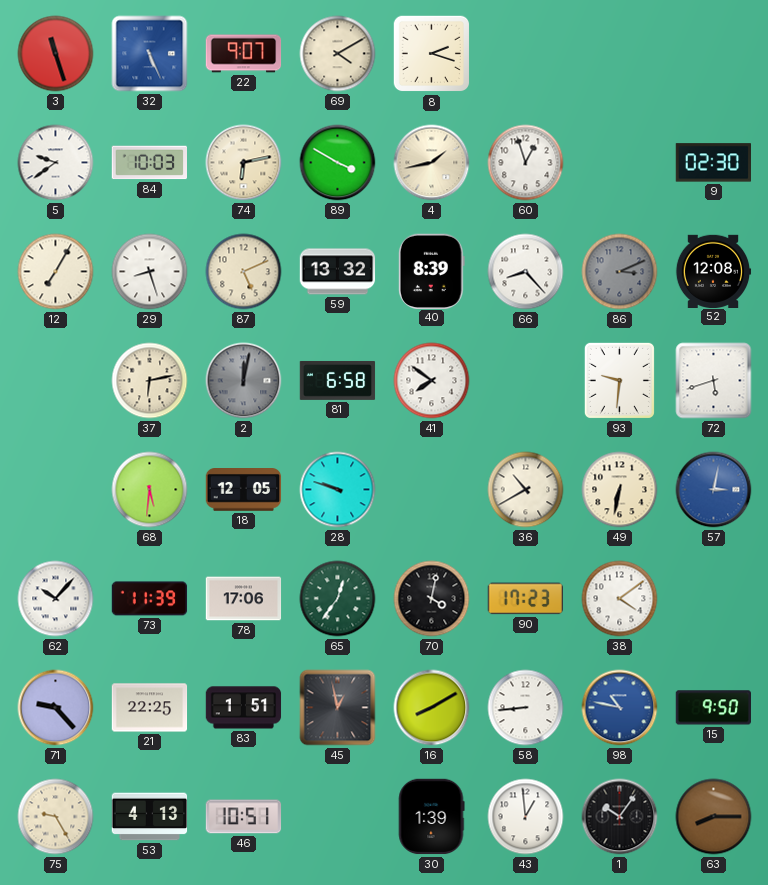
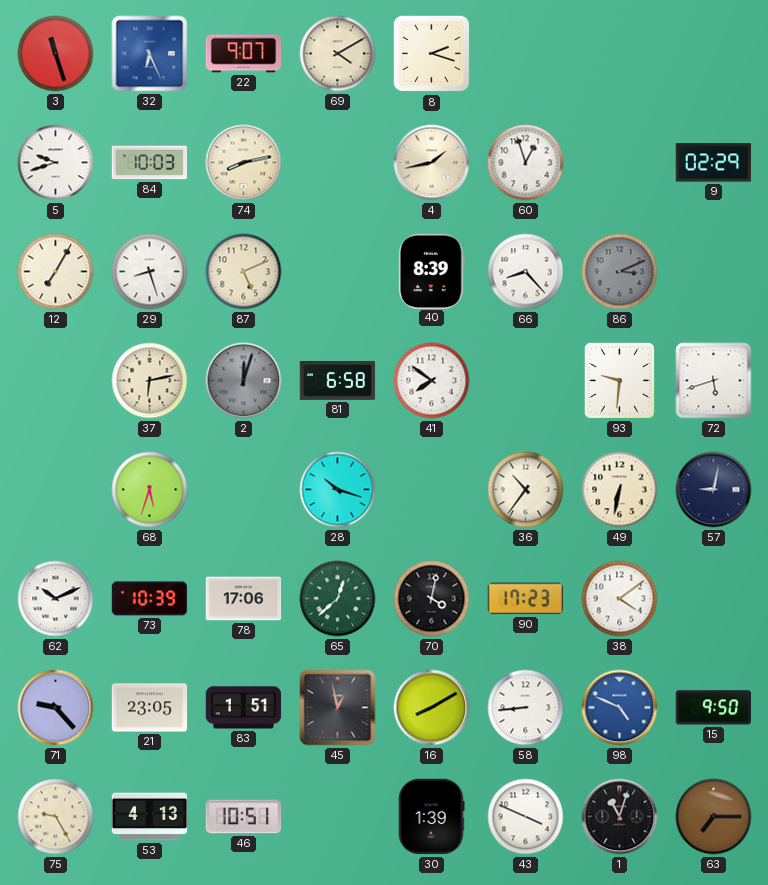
32: 5:26 -> 6:26 (150, 54)
5: 9:39 -> 9:42 (56, 163)
74: 6:13 -> 8:13 (244, 163)
89: 3:50 -> none (338, 163)
9: 02:30 -> 02:29 (713, 163)
59: 13:32 -> none (338, 272)
52: 12:08 -> none (713, 271)
2: 12:02 -> 12:03 (244, 381)
68: 5:31 -> 5:33 (150, 490)
18: 12:05 -> none (244, 490)
28: 9:48 -> 10:18 (338, 490)
36: 10:40 -> 10:36 (526, 490)
57: 3:02 -> 9:02 (714, 490)
57 dial: blue -> navy (714, 490)
62: 10:07 -> 10:11 (56, 599)
73: 11:39 -> 10:39 (150, 599)
65: 12:36 -> 12:38 (338, 599)
21: 22:25 -> 23:05 (150, 708)
98: 10:47 -> 4:49 (620, 708)
43: 12:59 -> 3:49 (526, 817)
1: 10:06 -> 11:03 (620, 817)
63: 8:15 -> 7:15 (714, 817)
